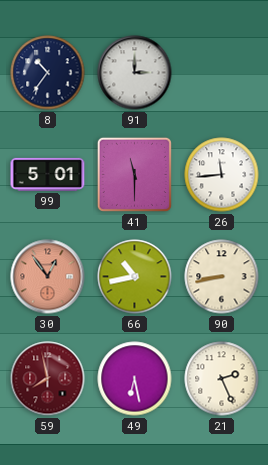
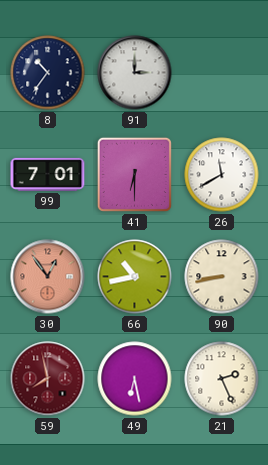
99: 5:01 -> 7:01 (48, 174)
41: 11:30 -> 6:30 (134, 174)
26: 11:44 -> 11:40 (222, 175)
